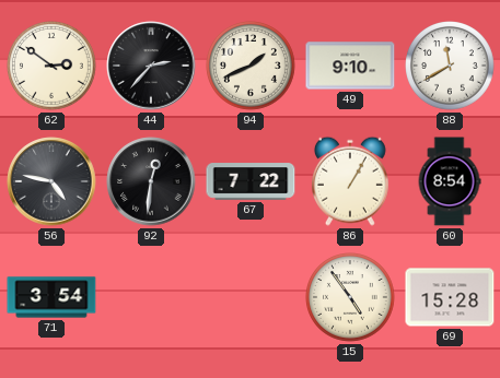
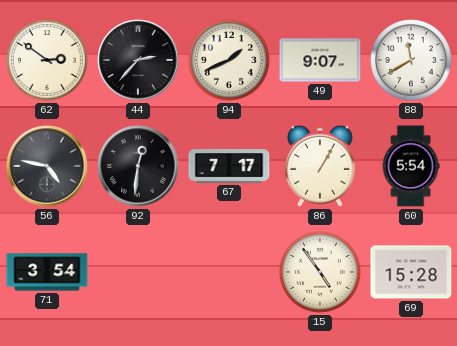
49: 9:10 -> 9:07 (320, 60)
67: 7:22 -> 7:17 (229, 166)
60: 8:54 -> 5:54 (411, 166)
